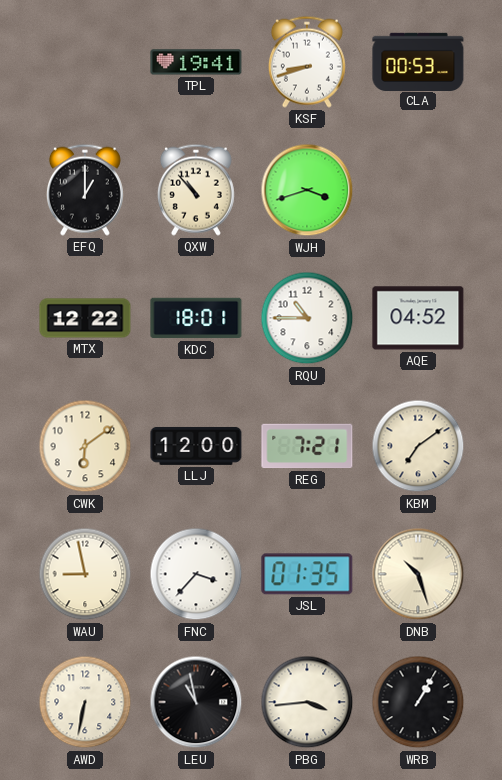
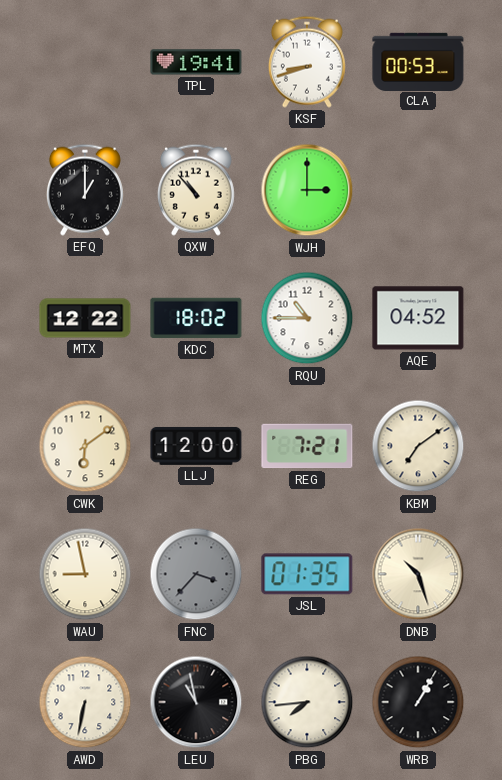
WJH: 3:42 -> 3:00 (307, 190)
KDC: 18:01 -> 18:02 (196, 318)
FNC dial: white -> grey (196, 574)
PBG: 3:44 -> 7:44 (307, 702)
